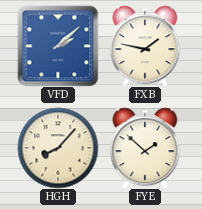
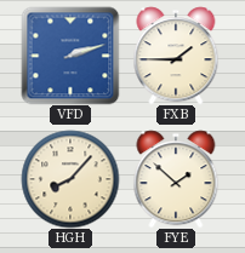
VFD: 2:08 -> 2:12 (70, 56)
FXB: 1:47 -> 1:45 (176, 56)
